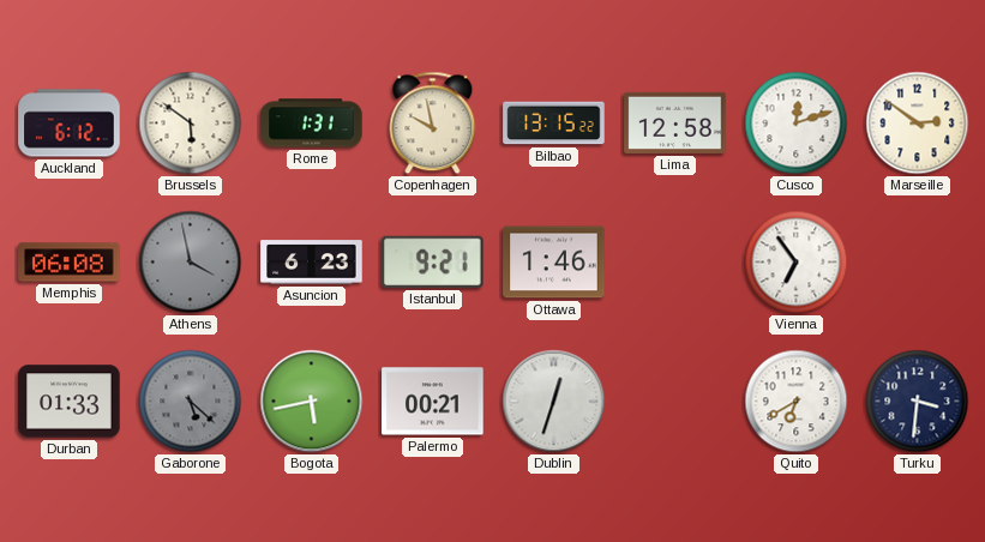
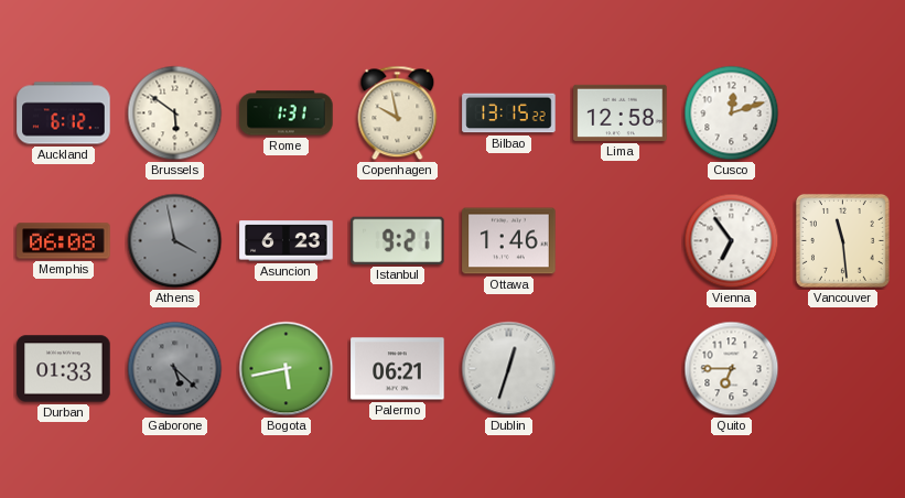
Marseille: 2:51 -> none (918, 124)
Vancouver: none -> 11:29 (842, 240)
Palermo: 00:21 -> 06:21 (398, 369)
Quito: 6:40 -> 6:45 (732, 369)
Turku: 3:31 -> none (918, 402)
